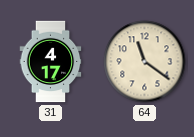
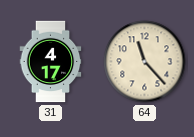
64: 11:21 -> 11:23 (145, 62)
